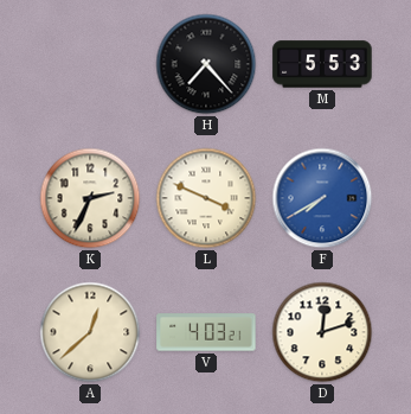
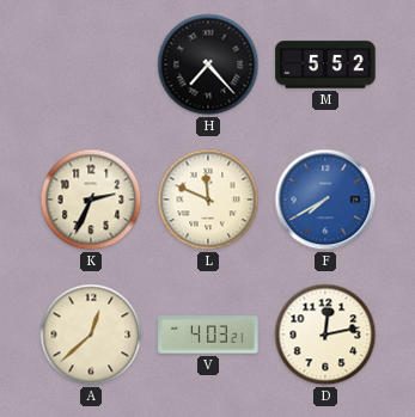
M: 5:53 -> 5:52 (325, 65)
L: 3:49 -> 11:49 (208, 200)
D: 12:12 -> 12:13 (325, 335)
